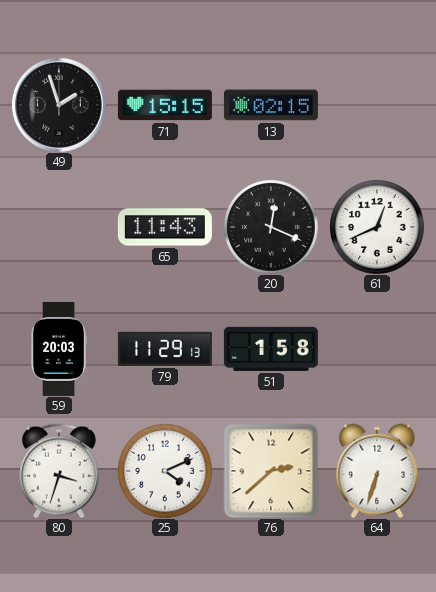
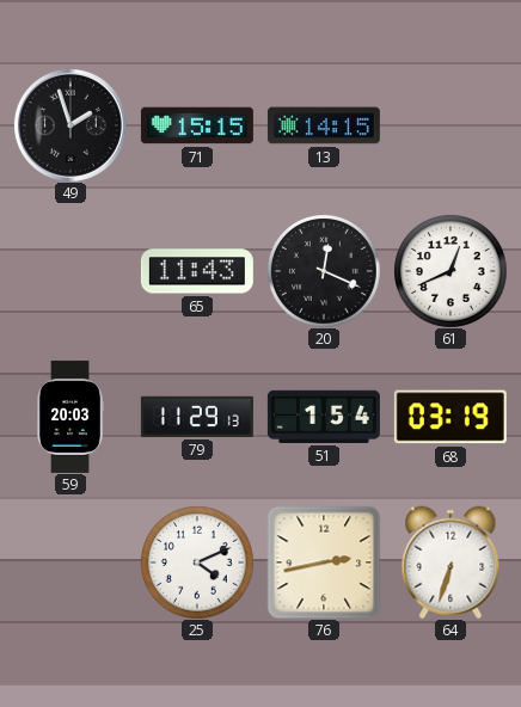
13: 02:15 -> 14:15 (324, 125)
51: 1:58 -> 1:54 (324, 417)
68: none -> 03:19 (450, 417)
80: 3:33 -> none (60, 471)
76: 2:38 -> 2:43 (324, 562)
